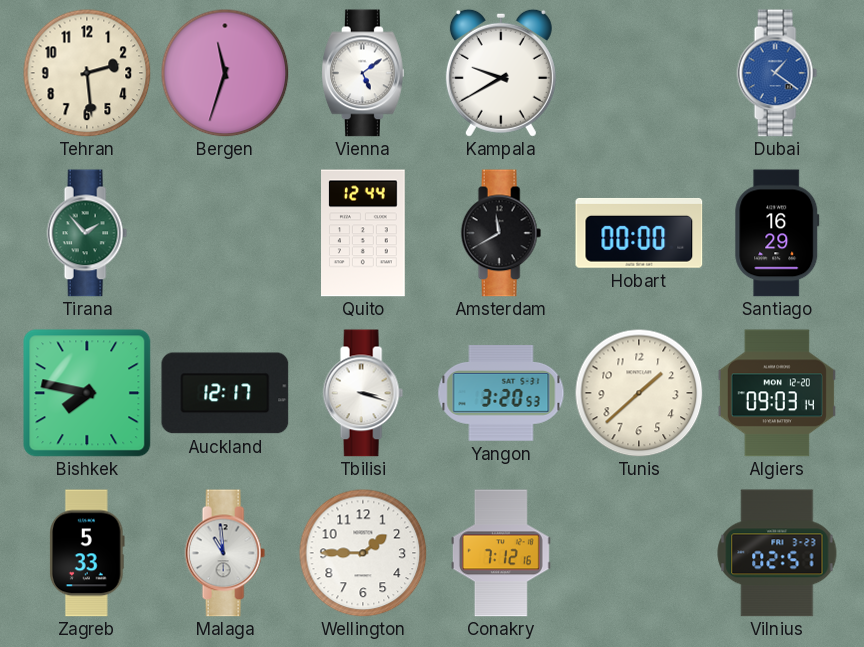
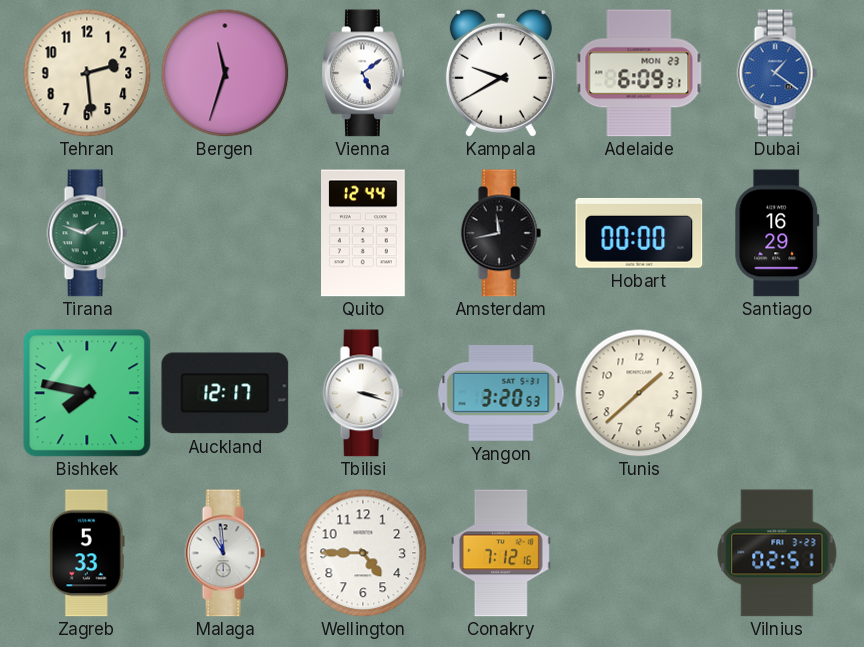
Adelaide: none -> 6:09 (639, 73)
Tirana: 1:53 -> 1:48 (87, 233)
Amsterdam: 11:40 -> 11:43 (501, 233)
Algiers: 09:03 -> none (777, 393)
Wellington: 1:45 -> 4:45 (363, 553)
